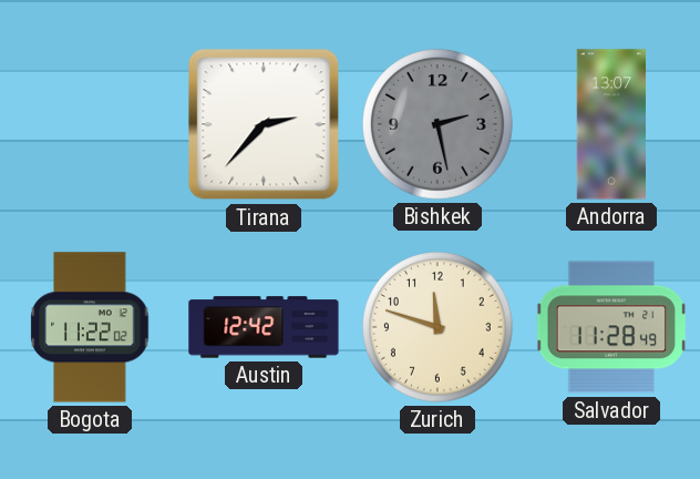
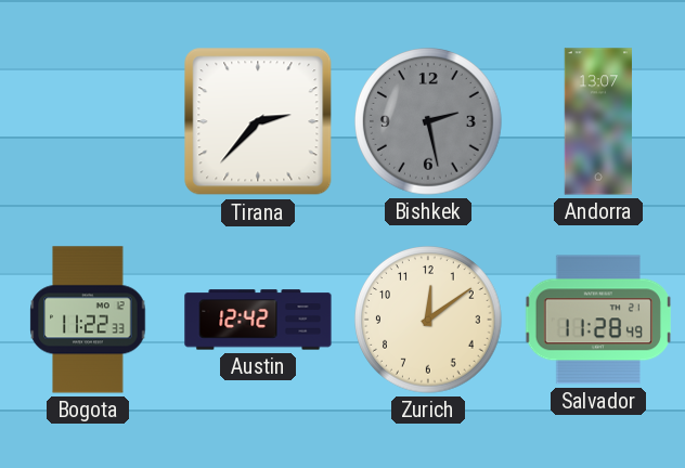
Bogota: 11:22:02 -> 11:22:33 (88, 320)
Zurich: 11:48 -> 12:09 (428, 320)
